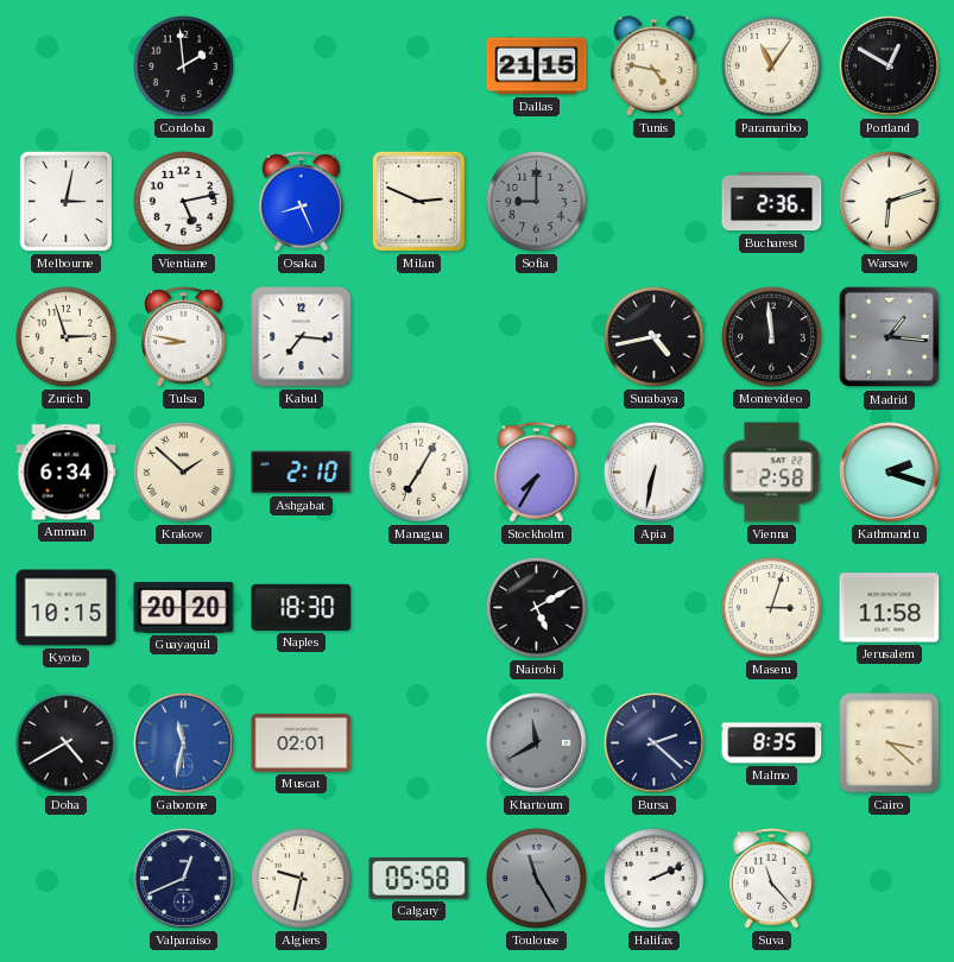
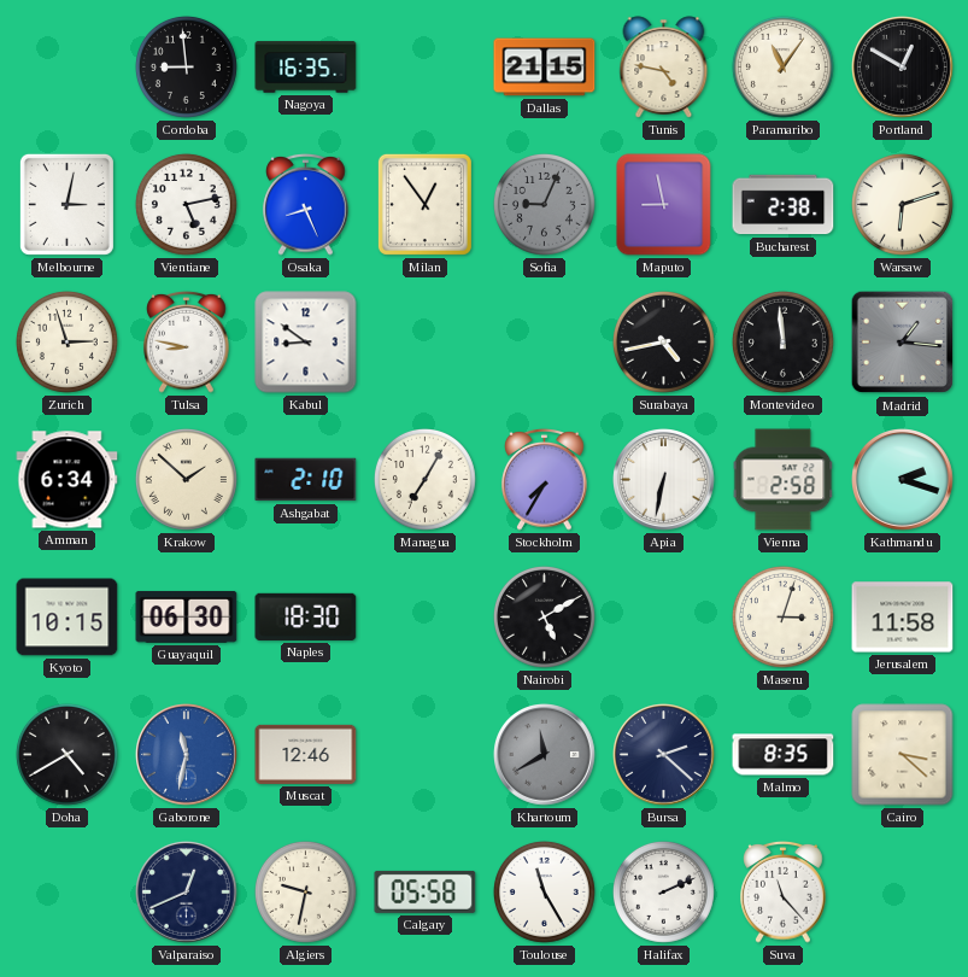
Cordoba: 1:59 -> 8:59 (186, 66)
Nagoya: none -> 16:35 (306, 68)
Milan: 2:49 -> 12:54 (424, 204)
Sofia: 9:00 -> 9:04 (544, 204)
Maputo: none -> 8:58 (664, 205)
Bucharest: 2:36 -> 2:38 (784, 205)
Kabul: 7:16 -> 8:51 (306, 343)
Guayaquil: 20:20 -> 06:30 (187, 616)
Muscat: 02:01 -> 12:46 (306, 754)
Toulouse dial: grey -> white (544, 891)
